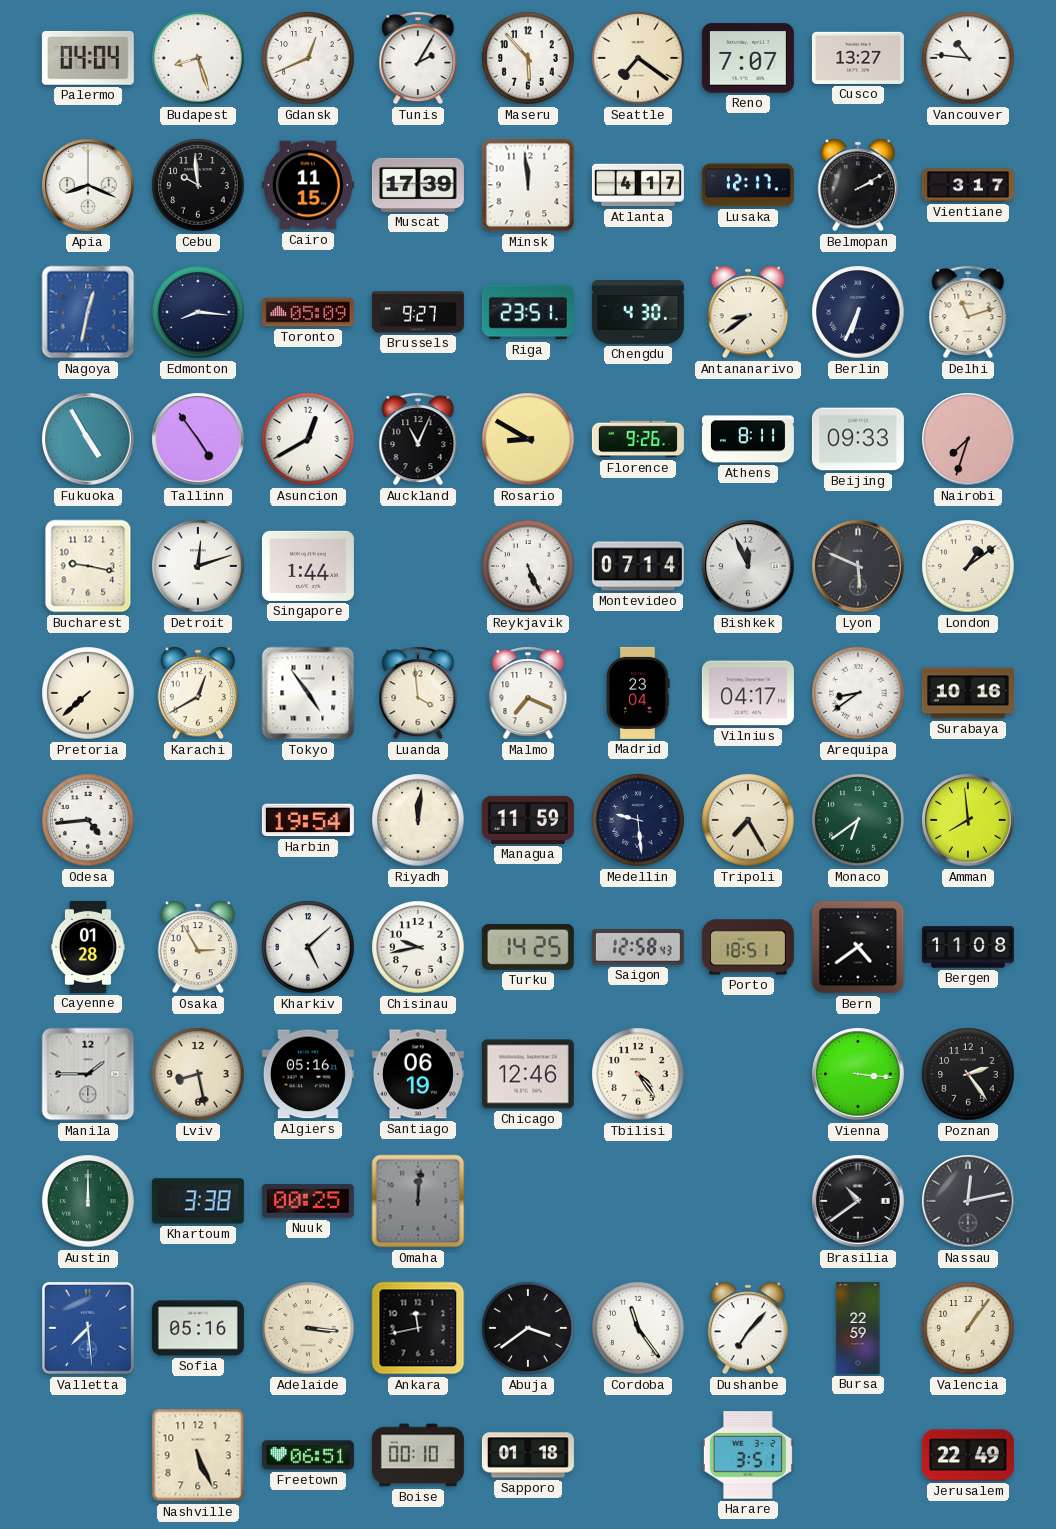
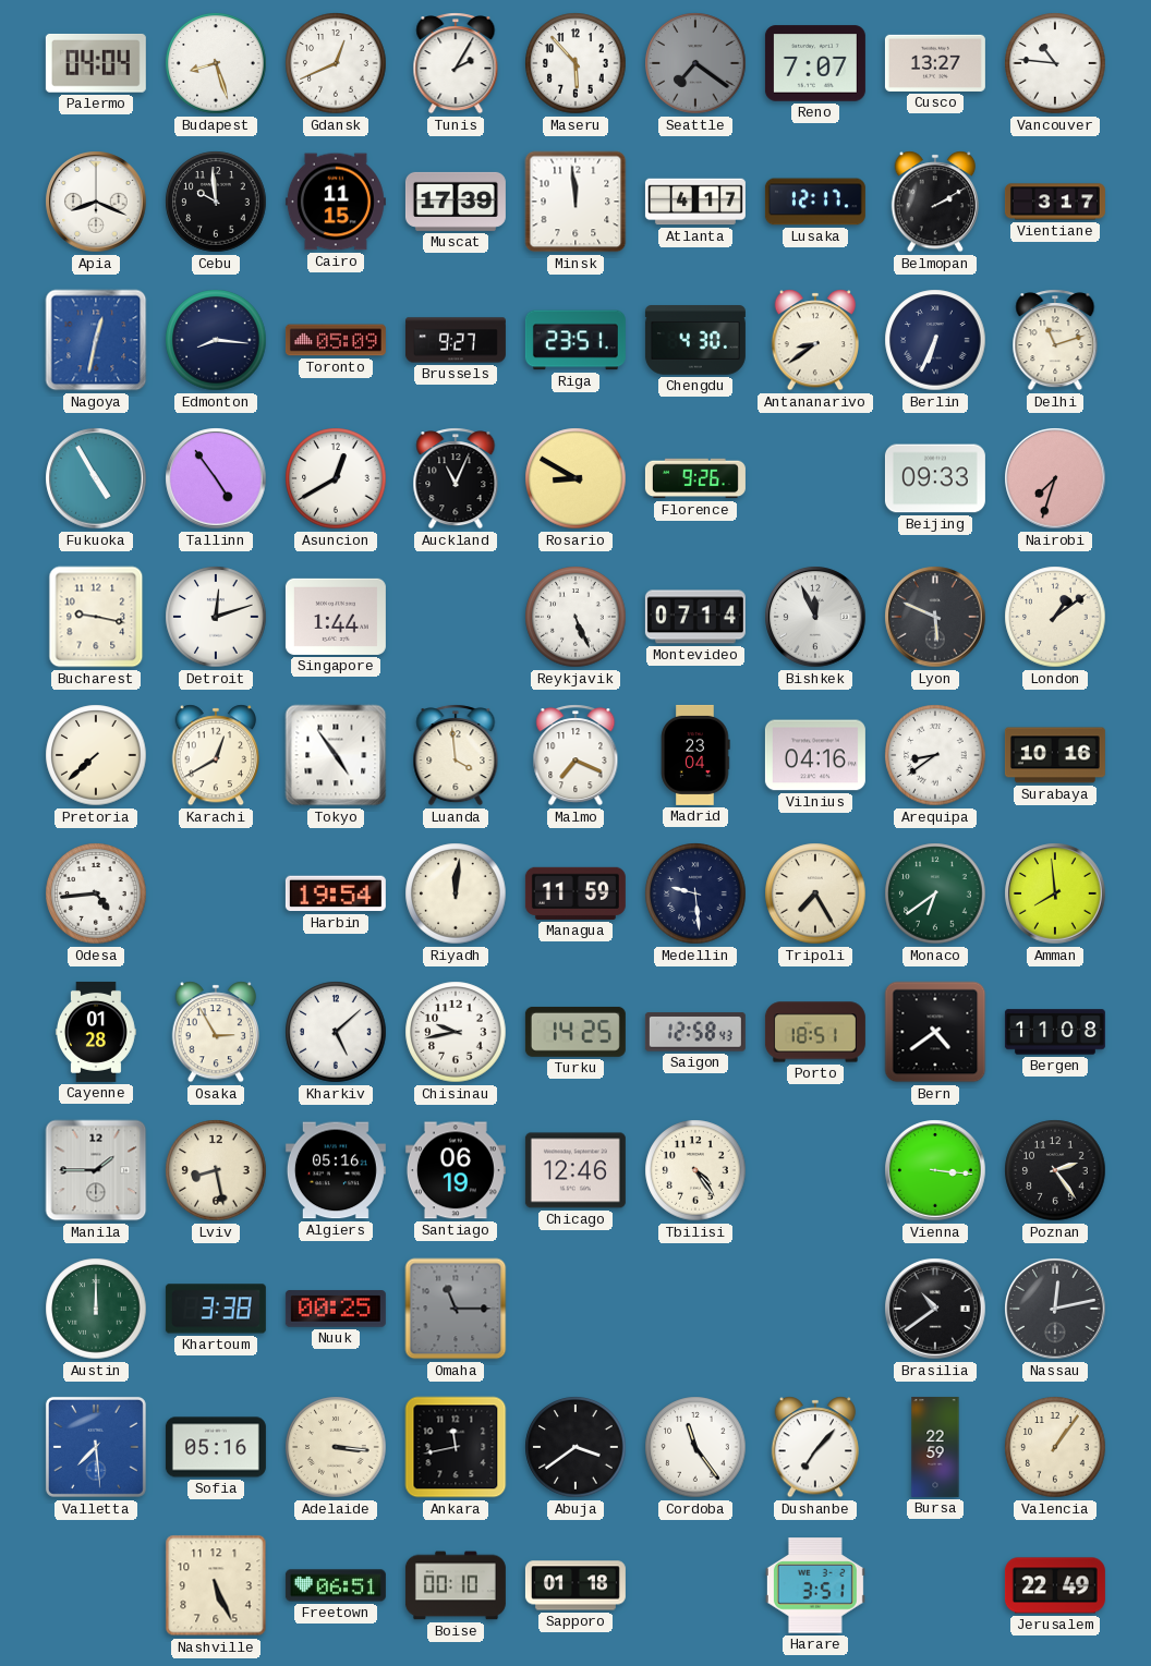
Seattle dial: cream -> grey (695, 63)
Athens: 8:11 -> none (748, 439)
Vilnius: 04:17 -> 04:16 (815, 755)
Omaha: 12:01 -> 11:15 (456, 1309)
